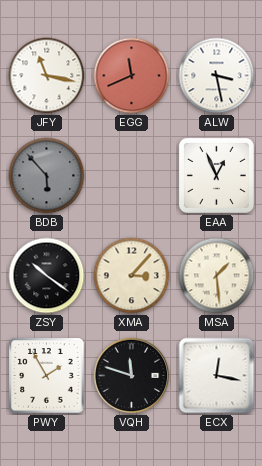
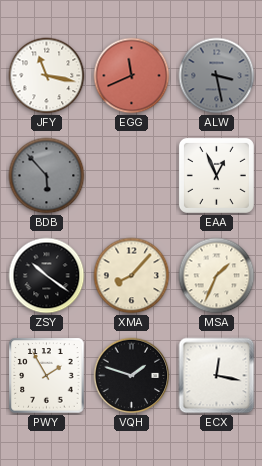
ALW dial: white -> grey (217, 76)
XMA: 3:07 -> 8:07 (132, 276)
MSA: 1:29 -> 1:34 (217, 276)
VQH: 11:48 -> 1:48 (132, 376)
